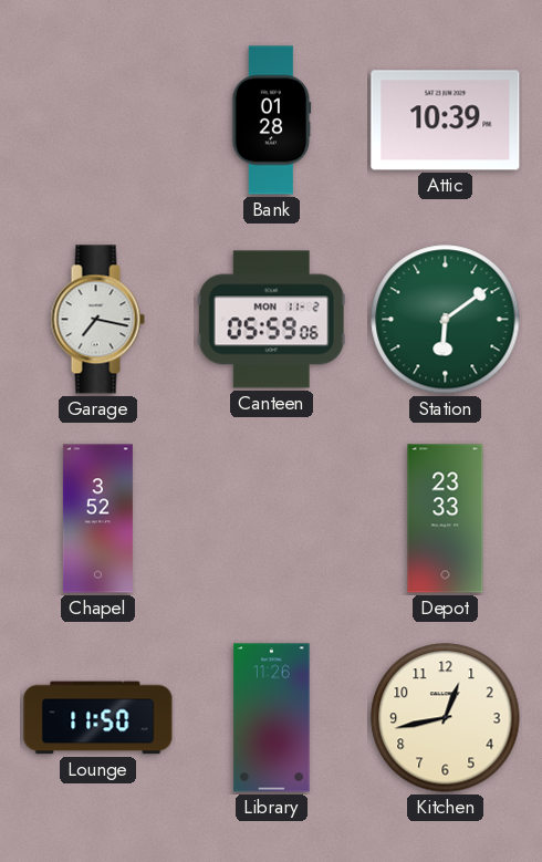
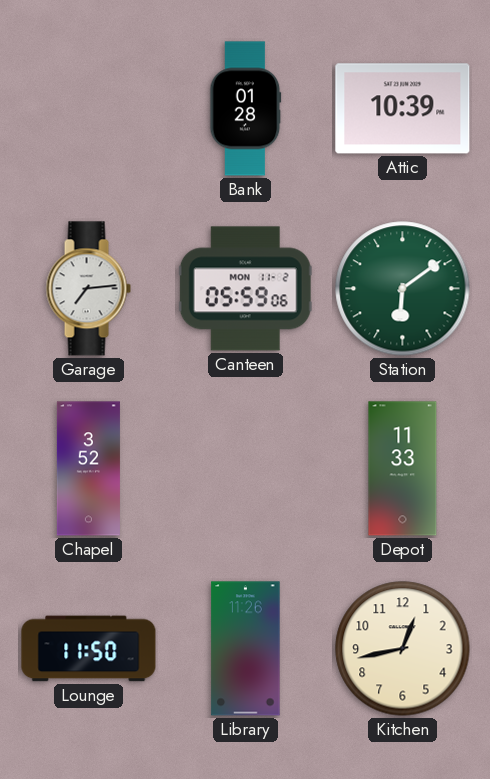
Garage: 7:17 -> 7:14 (88, 289)
Depot: 23:33 -> 11:33 (403, 469)
